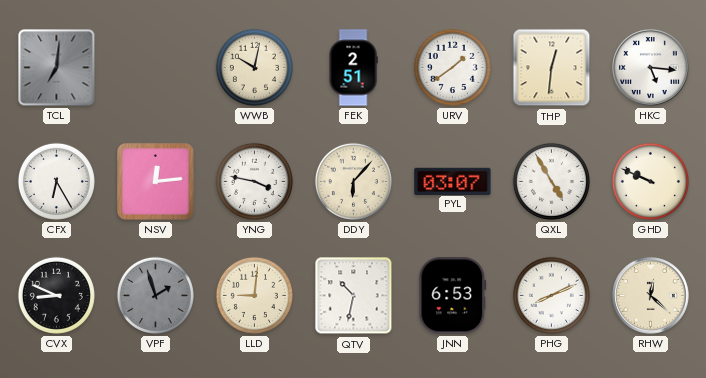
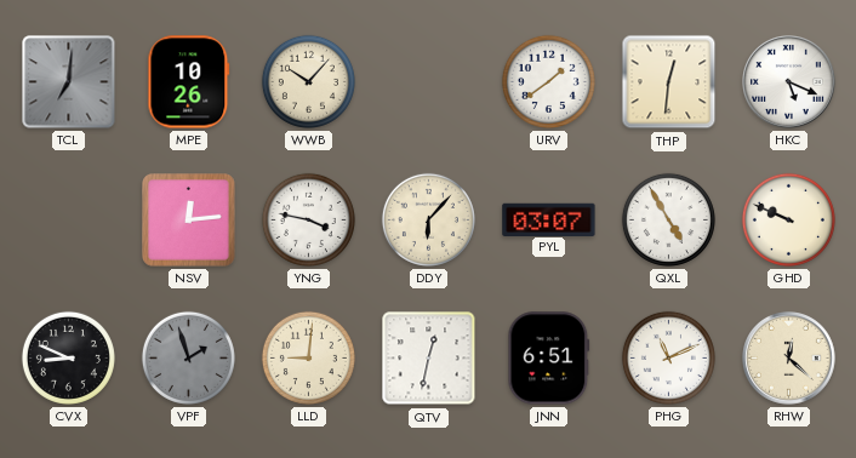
MPE: none -> 10:26 (189, 82)
WWB: 10:02 -> 10:07 (308, 81)
FEK: 2:51 -> none (353, 68)
HKC: 5:16 -> 5:19 (789, 82)
CFX: 6:25 -> none (56, 181)
QTV: 10:32 -> 12:32 (429, 359)
JNN: 6:53 -> 6:51 (549, 359)
PHG: 8:11 -> 11:11 (668, 357)
